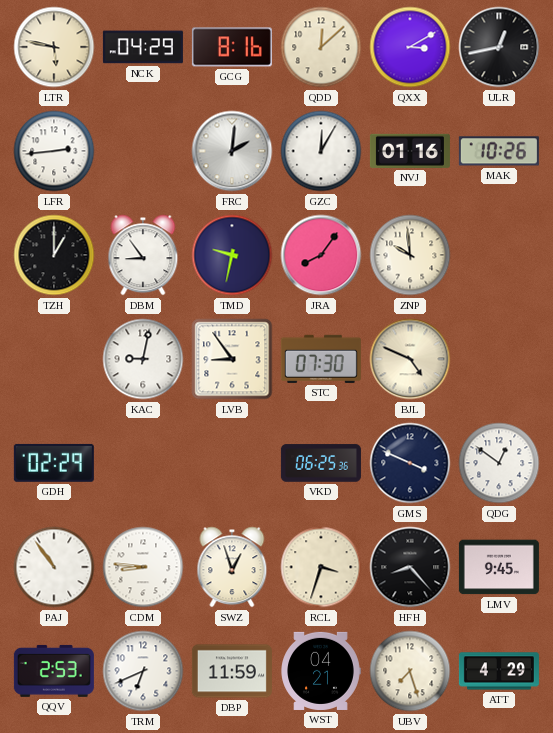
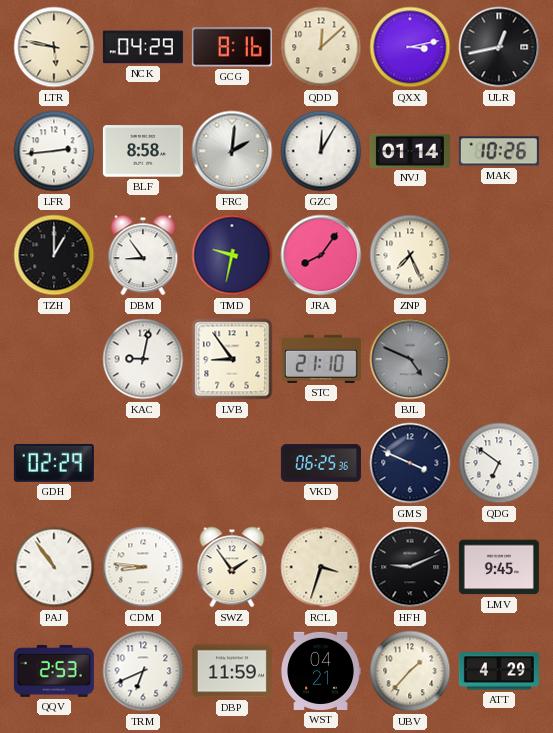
QXX: 3:10 -> 3:13 (410, 47)
BLF: none -> 8:58 (143, 151)
NVJ: 01:16 -> 01:14 (410, 151)
ZNP: 9:59 -> 7:26 (410, 255)
STC: 07:30 -> 21:10 (321, 359)
BJL dial: cream -> grey (410, 359)
QDG: 12:51 -> 6:51 (499, 463)
SWZ: 12:57 -> 1:54 (232, 567)
HFH: 8:23 -> 9:11 (410, 567)
UBV: 7:27 -> 1:37 (410, 671)
